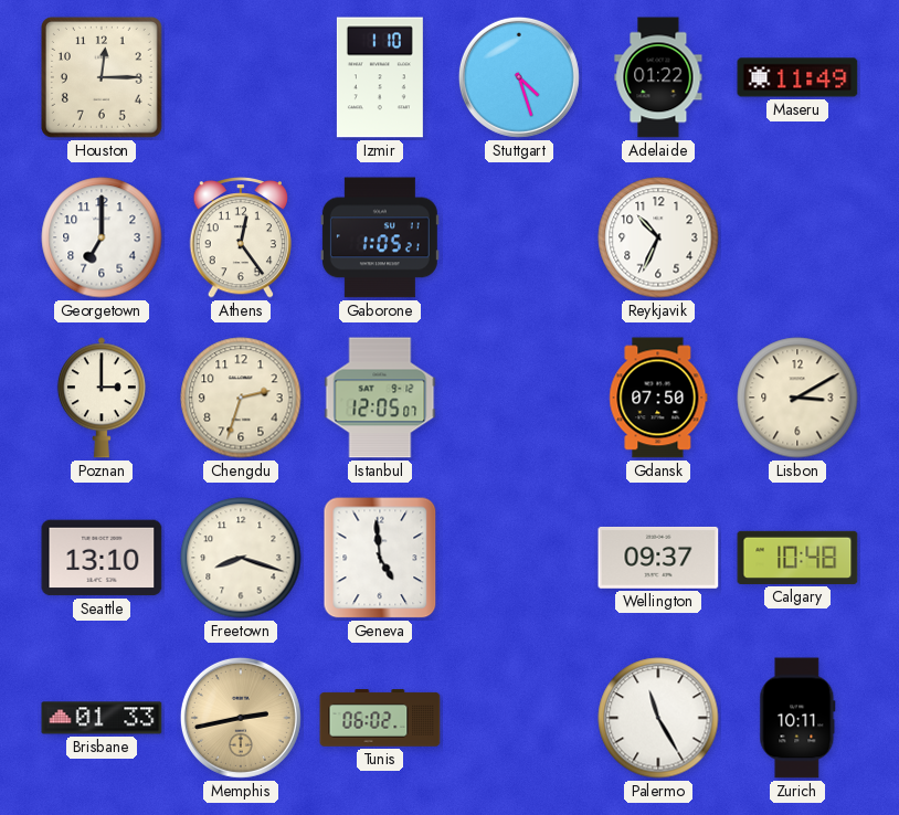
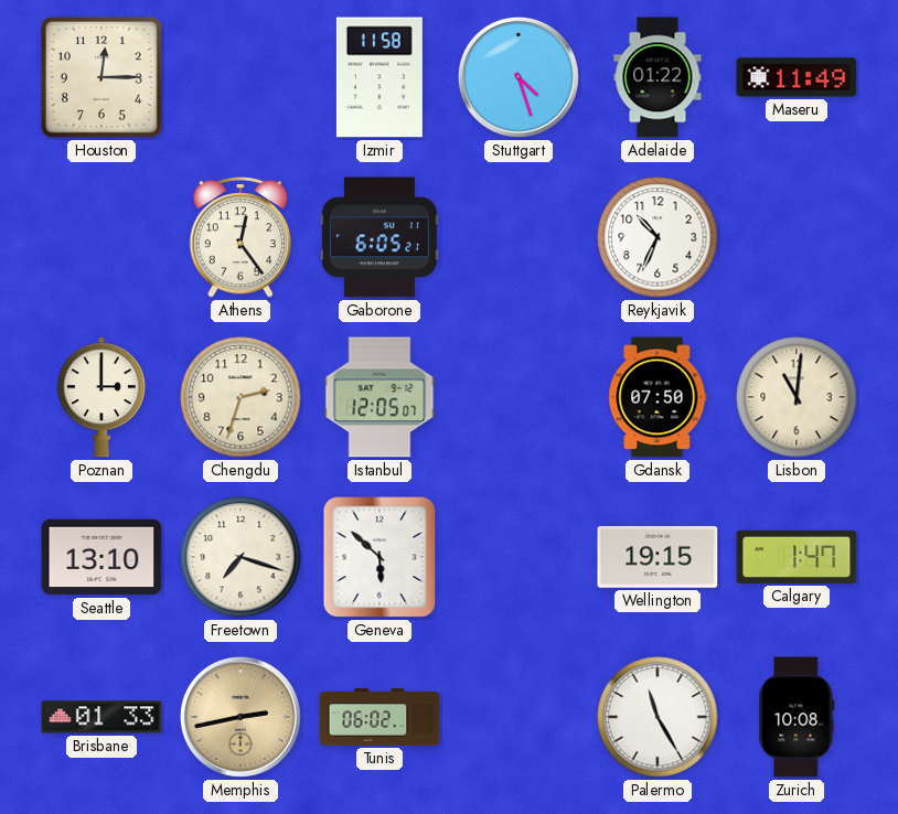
Izmir: 1:10 -> 11:58 (379, 77)
Georgetown: 7:00 -> none (102, 237)
Gaborone: 1:05 -> 6:05 (379, 237)
Lisbon: 3:10 -> 11:01 (797, 397)
Freetown: 8:18 -> 7:18 (240, 557)
Geneva: 4:59 -> 5:52 (379, 557)
Wellington: 09:37 -> 19:15 (658, 557)
Calgary: 10:48 -> 1:47 (797, 557)
Zurich: 10:11 -> 10:08 (797, 717)
